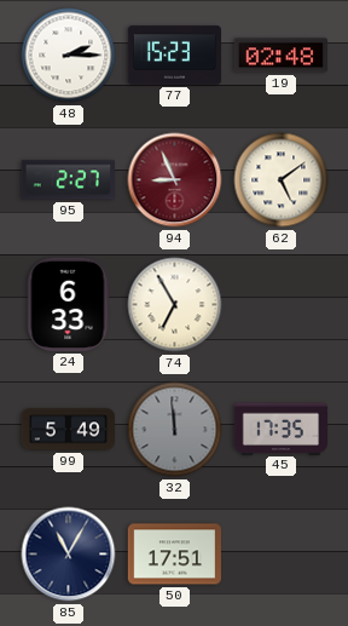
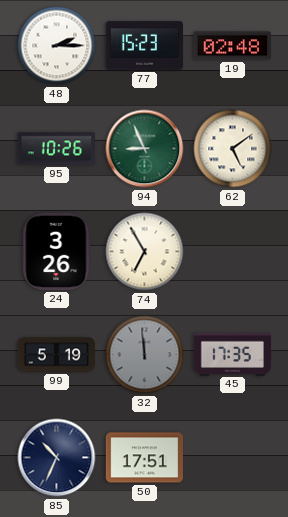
95: 2:27 -> 10:26 (56, 149)
94 dial: burgundy -> green (145, 149)
24: 6:33 -> 3:26 (57, 251)
99: 5:49 -> 5:19 (56, 355)
85: 11:05 -> 10:34 (57, 458)
